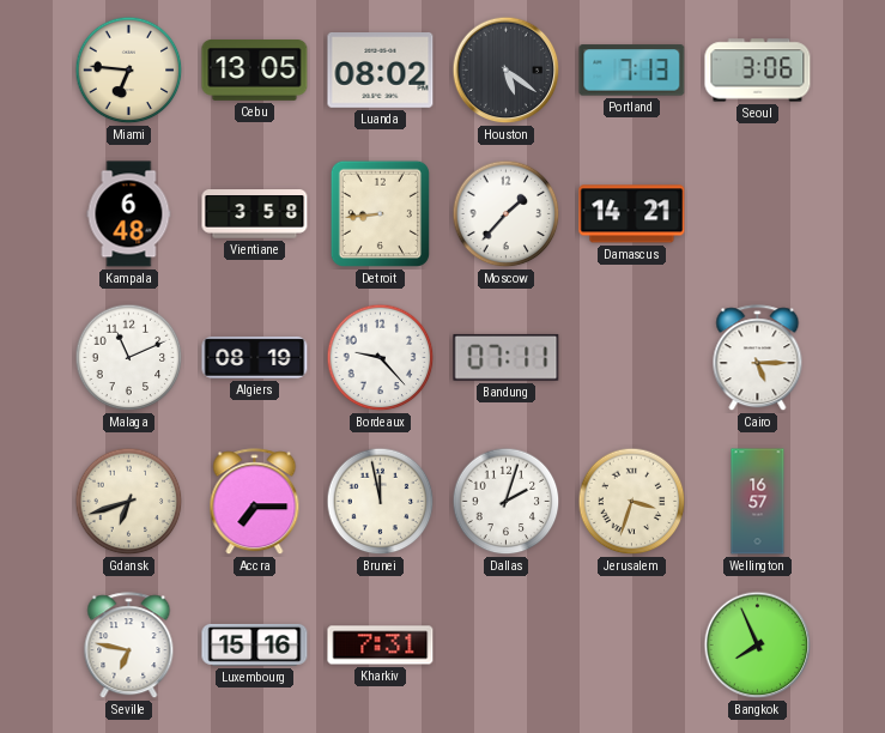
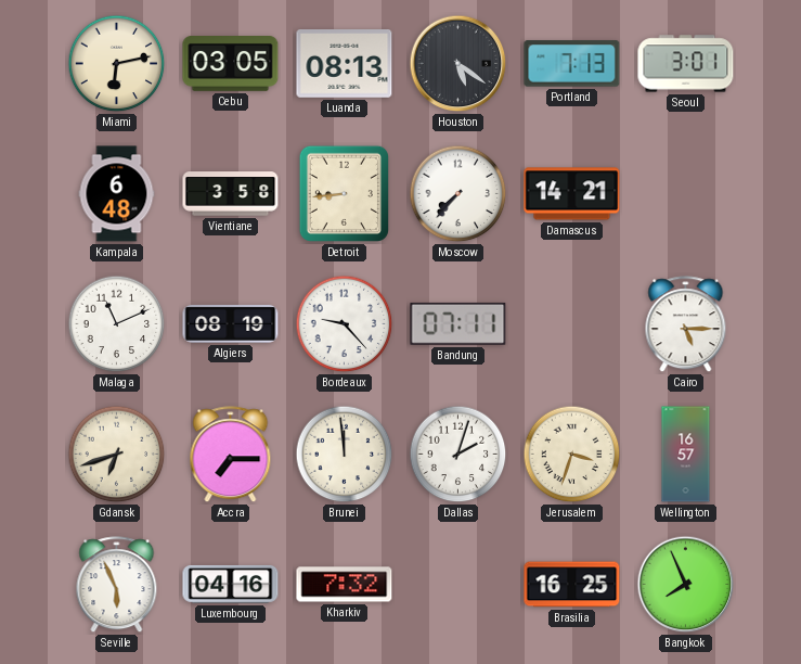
Miami: 6:46 -> 6:13 (117, 64)
Cebu: 13:05 -> 03:05 (231, 64)
Luanda: 08:02 -> 08:13 (345, 64)
Seoul: 3:06 -> 3:01 (686, 64)
Moscow: 1:37 -> 7:37 (458, 194)
Brunei: 11:58 -> 11:59 (345, 455)
Seville: 6:47 -> 5:56 (117, 585)
Luxembourg: 15:16 -> 04:16 (231, 584)
Kharkiv: 7:31 -> 7:32 (345, 585)
Brasilia: none -> 16:25 (572, 585)
